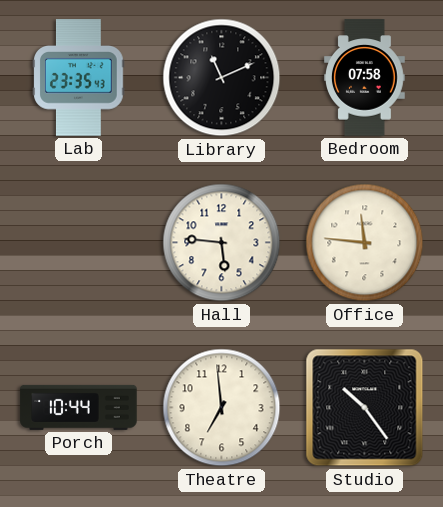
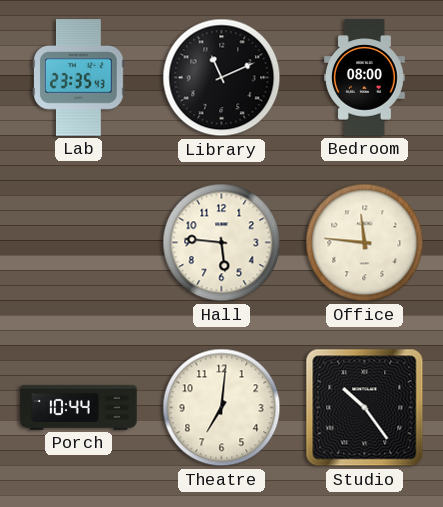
Bedroom: 07:58 -> 08:00 (365, 78)
Theatre: 6:59 -> 7:01 (222, 408)
